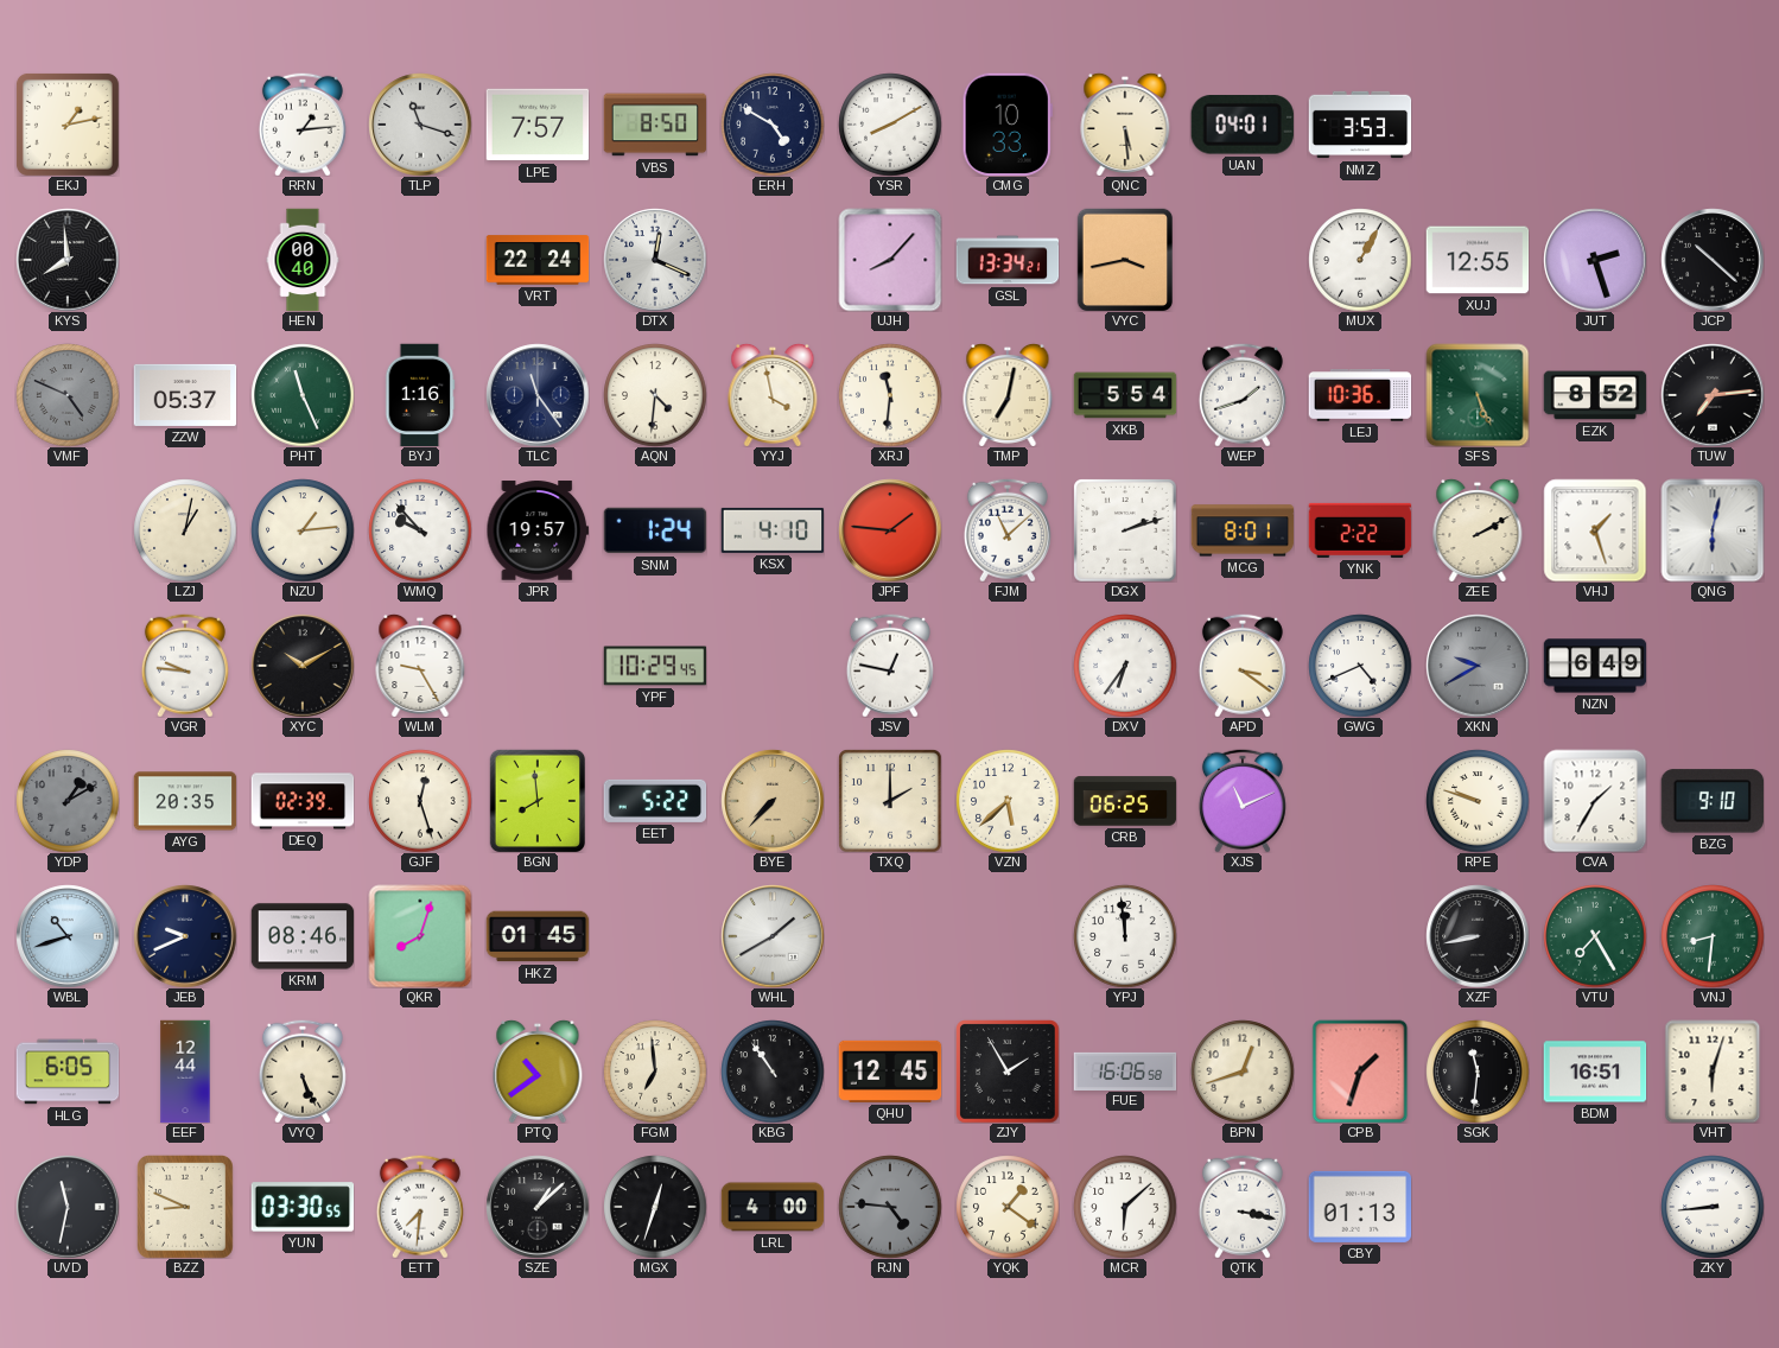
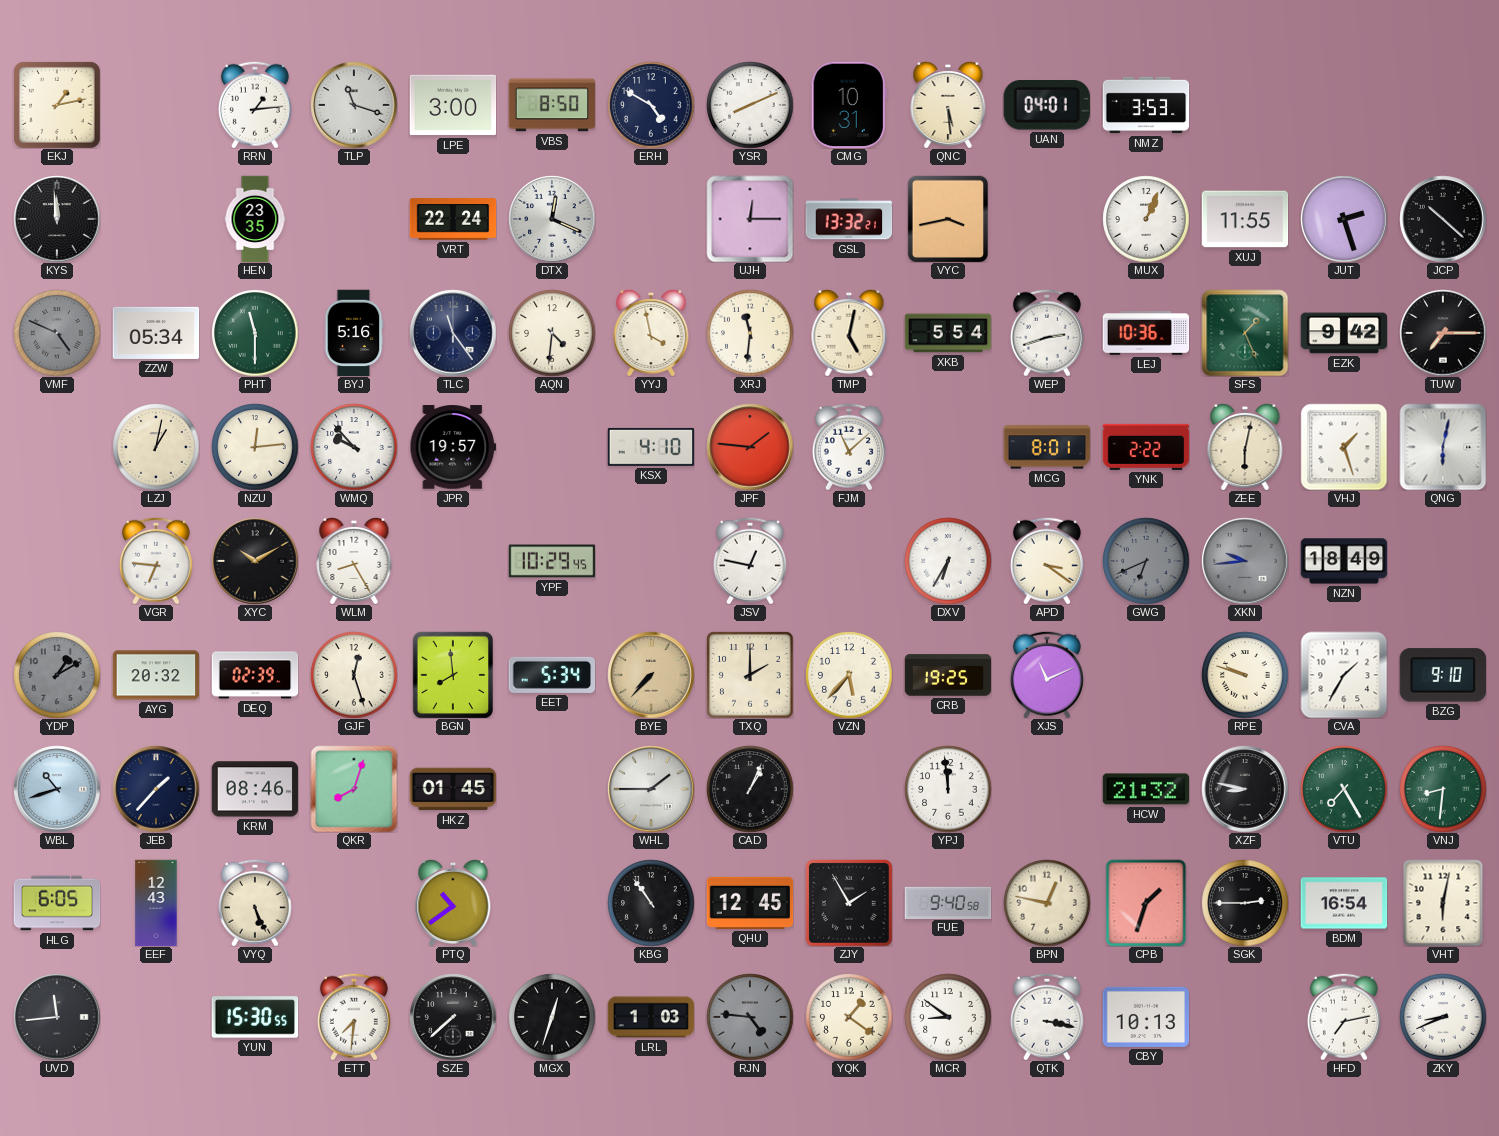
LPE: 7:57 -> 3:00 (453, 105)
YSR: 8:10 -> 8:11 (750, 105)
CMG: 10:33 -> 10:31 (849, 105)
KYS: 7:59 -> 11:59 (57, 219)
HEN: 00:40 -> 23:35 (255, 219)
UJH: 8:07 -> 12:15 (750, 219)
GSL: 13:34 -> 13:32 (849, 219)
MUX: 1:05 -> 1:04 (1146, 219)
XUJ: 12:55 -> 11:55 (1245, 219)
ZZW: 05:37 -> 05:34 (156, 333)
PHT: 11:26 -> 11:30 (255, 333)
BYJ: 1:16 -> 5:16 (354, 333)
TMP: 7:02 -> 5:02 (849, 333)
WEP: 1:42 -> 2:42 (1047, 333)
SFS: 5:26 -> 1:26 (1245, 333)
EZK: 8:52 -> 9:42 (1344, 333)
TUW: 7:14 -> 7:15 (1443, 333)
NZU: 1:14 -> 12:14 (255, 447)
SNM: 1:24 -> none (655, 530)
DGX: 2:12 -> none (1125, 530)
ZEE: 2:10 -> 6:02 (1245, 447)
VGR: 9:46 -> 6:46 (156, 561)
WLM: 9:25 -> 8:25 (354, 561)
DXV: 6:36 -> 6:35 (948, 561)
GWG: 4:41 -> 6:41 (1146, 561)
GWG dial: white -> grey (1146, 561)
XKN: 9:40 -> 9:44 (1245, 561)
NZN: 6:49 -> 18:49 (1344, 561)
AYG: 20:35 -> 20:32 (156, 675)
EET: 5:22 -> 5:34 (552, 675)
VZN: 5:38 -> 5:37 (849, 675)
CRB: 06:25 -> 19:25 (948, 675)
JEB: 9:41 -> 1:37 (156, 789)
WHL: 1:40 -> 1:45 (651, 789)
CAD: none -> 1:04 (750, 789)
HCW: none -> 21:32 (1146, 789)
XZF: 8:43 -> 8:47 (1245, 789)
EEF: 12:44 -> 12:43 (156, 903)
FGM: 6:59 -> none (655, 1072)
FUE: 16:06 -> 9:40 (948, 902)
BPN: 12:42 -> 12:47 (1047, 903)
SGK: 11:31 -> 2:45 (1245, 903)
BDM: 16:51 -> 16:54 (1344, 903)
VHT: 6:03 -> 6:02 (1443, 903)
UVD: 11:32 -> 11:44 (57, 1017)
BZZ: 8:49 -> none (186, 1207)
YUN: 03:30 -> 15:30 (255, 1017)
SZE: 1:08 -> 7:38 (453, 1017)
LRL: 4:00 -> 1:03 (651, 1017)
MCR: 6:08 -> 8:51 (948, 1017)
CBY: 01:13 -> 10:13 (1146, 1017)
HFD: none -> 7:13 (1344, 1017)
ZKY: 8:44 -> 8:41 (1443, 1017)
